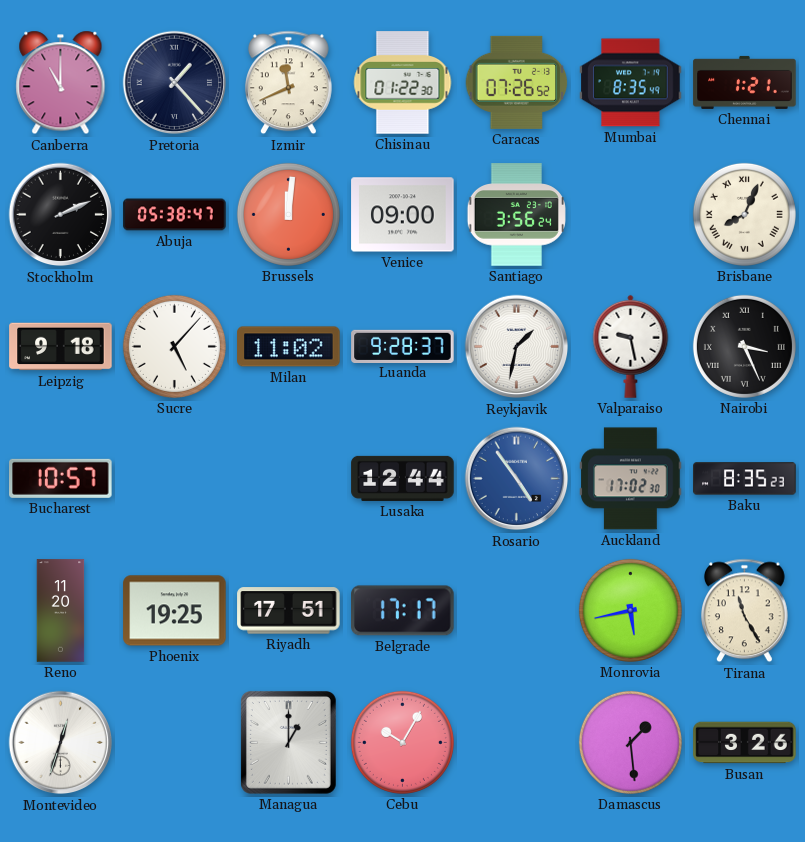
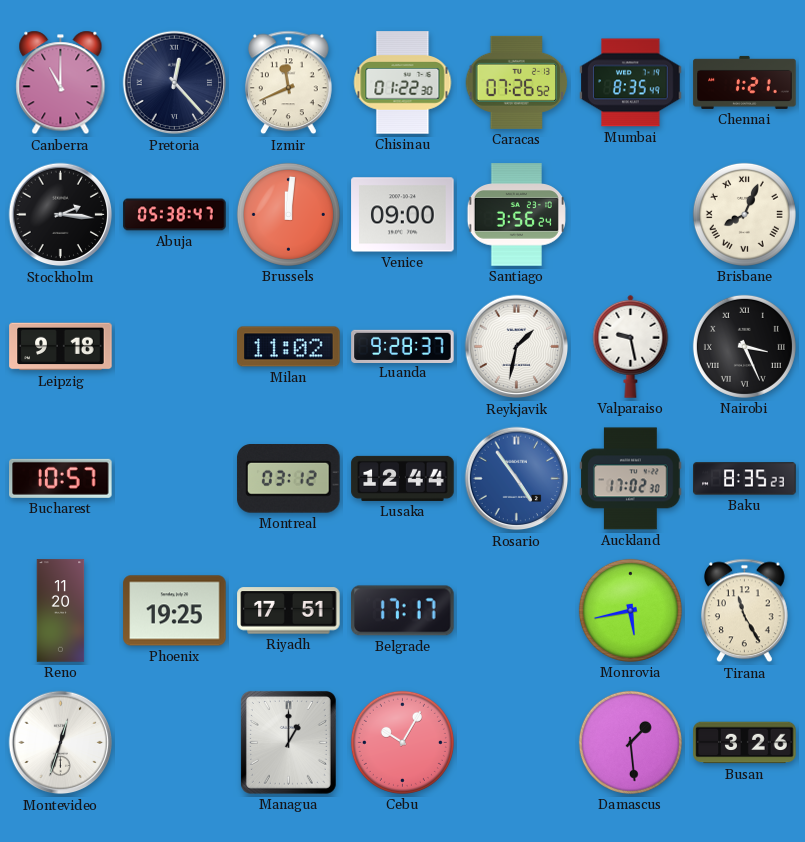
Pretoria: 1:23 -> 12:23 (175, 83)
Stockholm: 2:11 -> 2:16 (61, 215)
Sucre: 5:07 -> none (174, 346)
Montreal: none -> 03:12 (289, 479)
